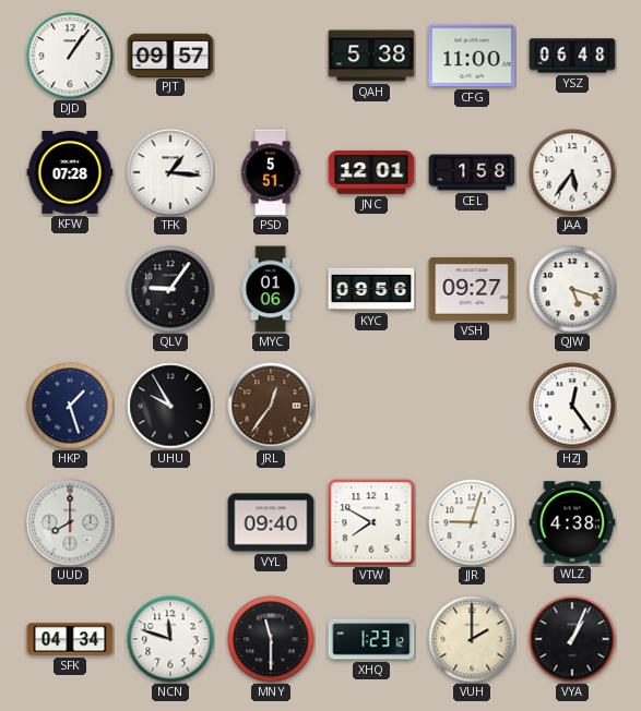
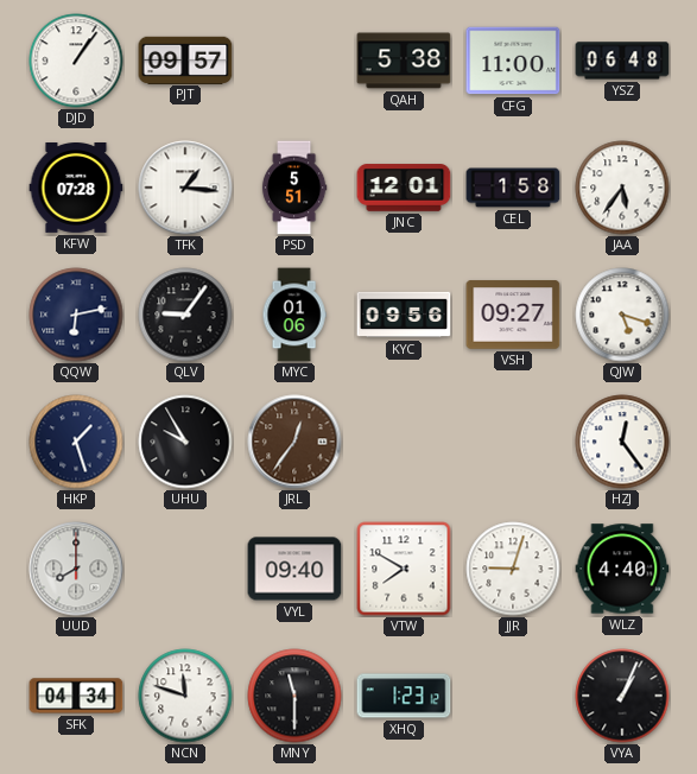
QQW: none -> 6:13 (76, 315)
WLZ: 4:38 -> 4:40 (622, 569)
VUH: 2:00 -> none (472, 639)
